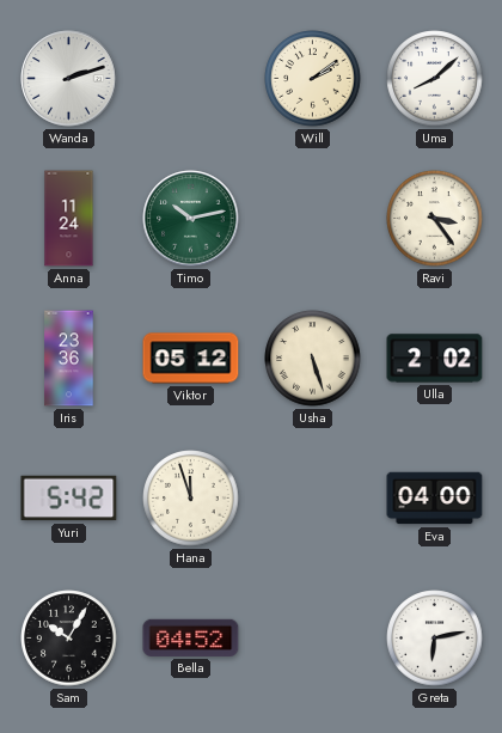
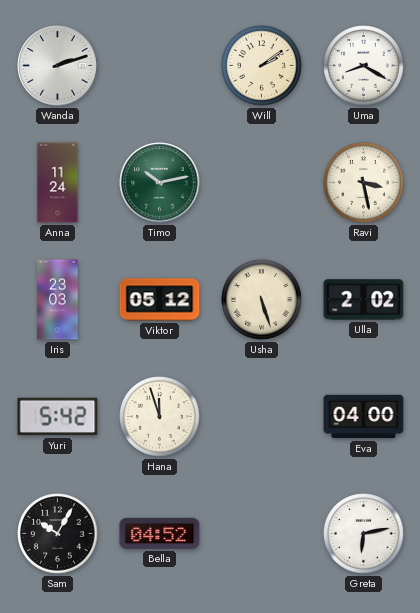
Uma: 8:08 -> 8:20 (364, 66)
Ravi: 3:24 -> 3:28 (364, 183)
Iris: 23:36 -> 23:03 (58, 300)
